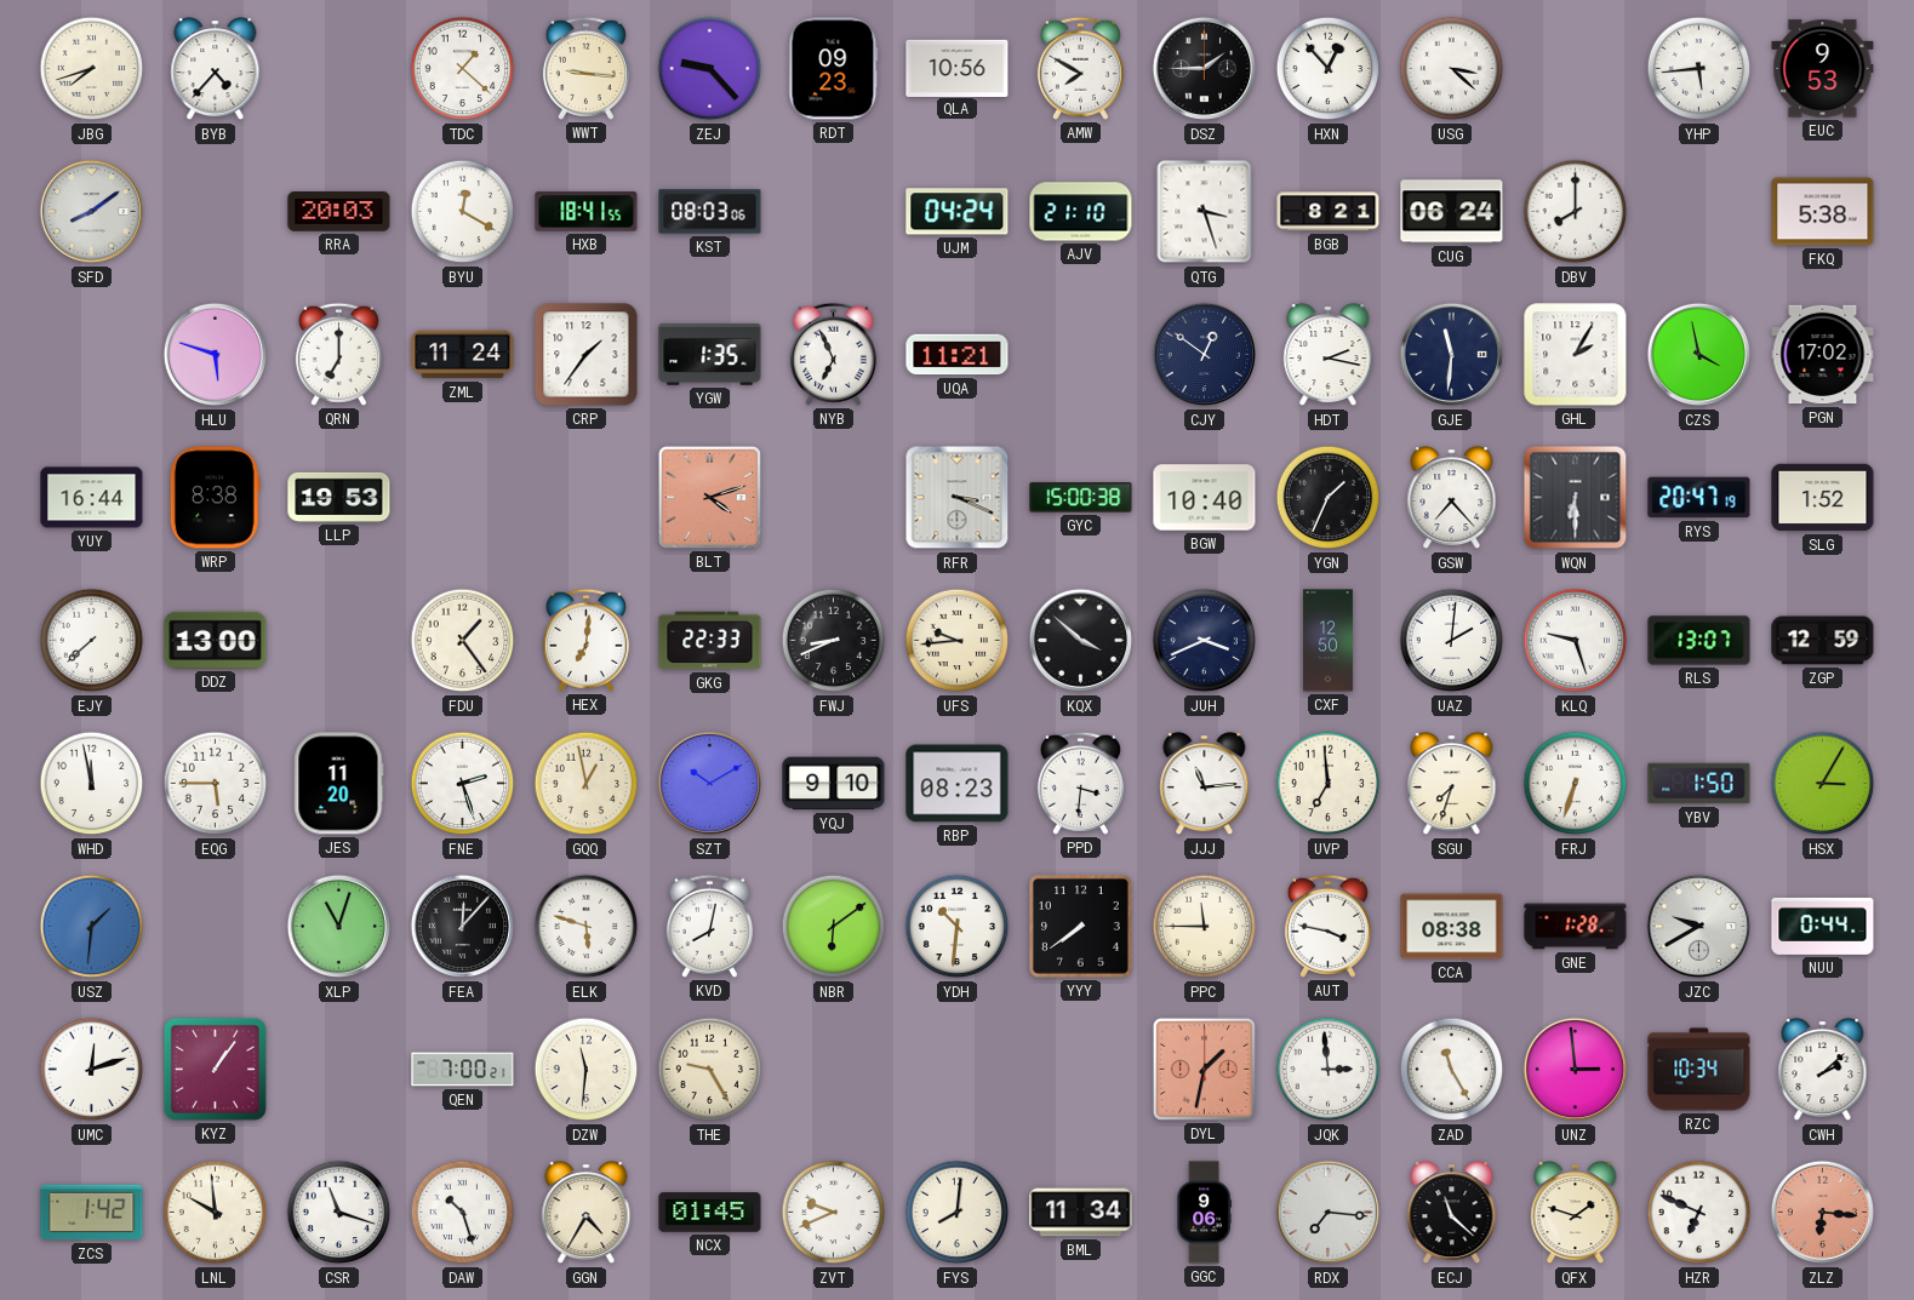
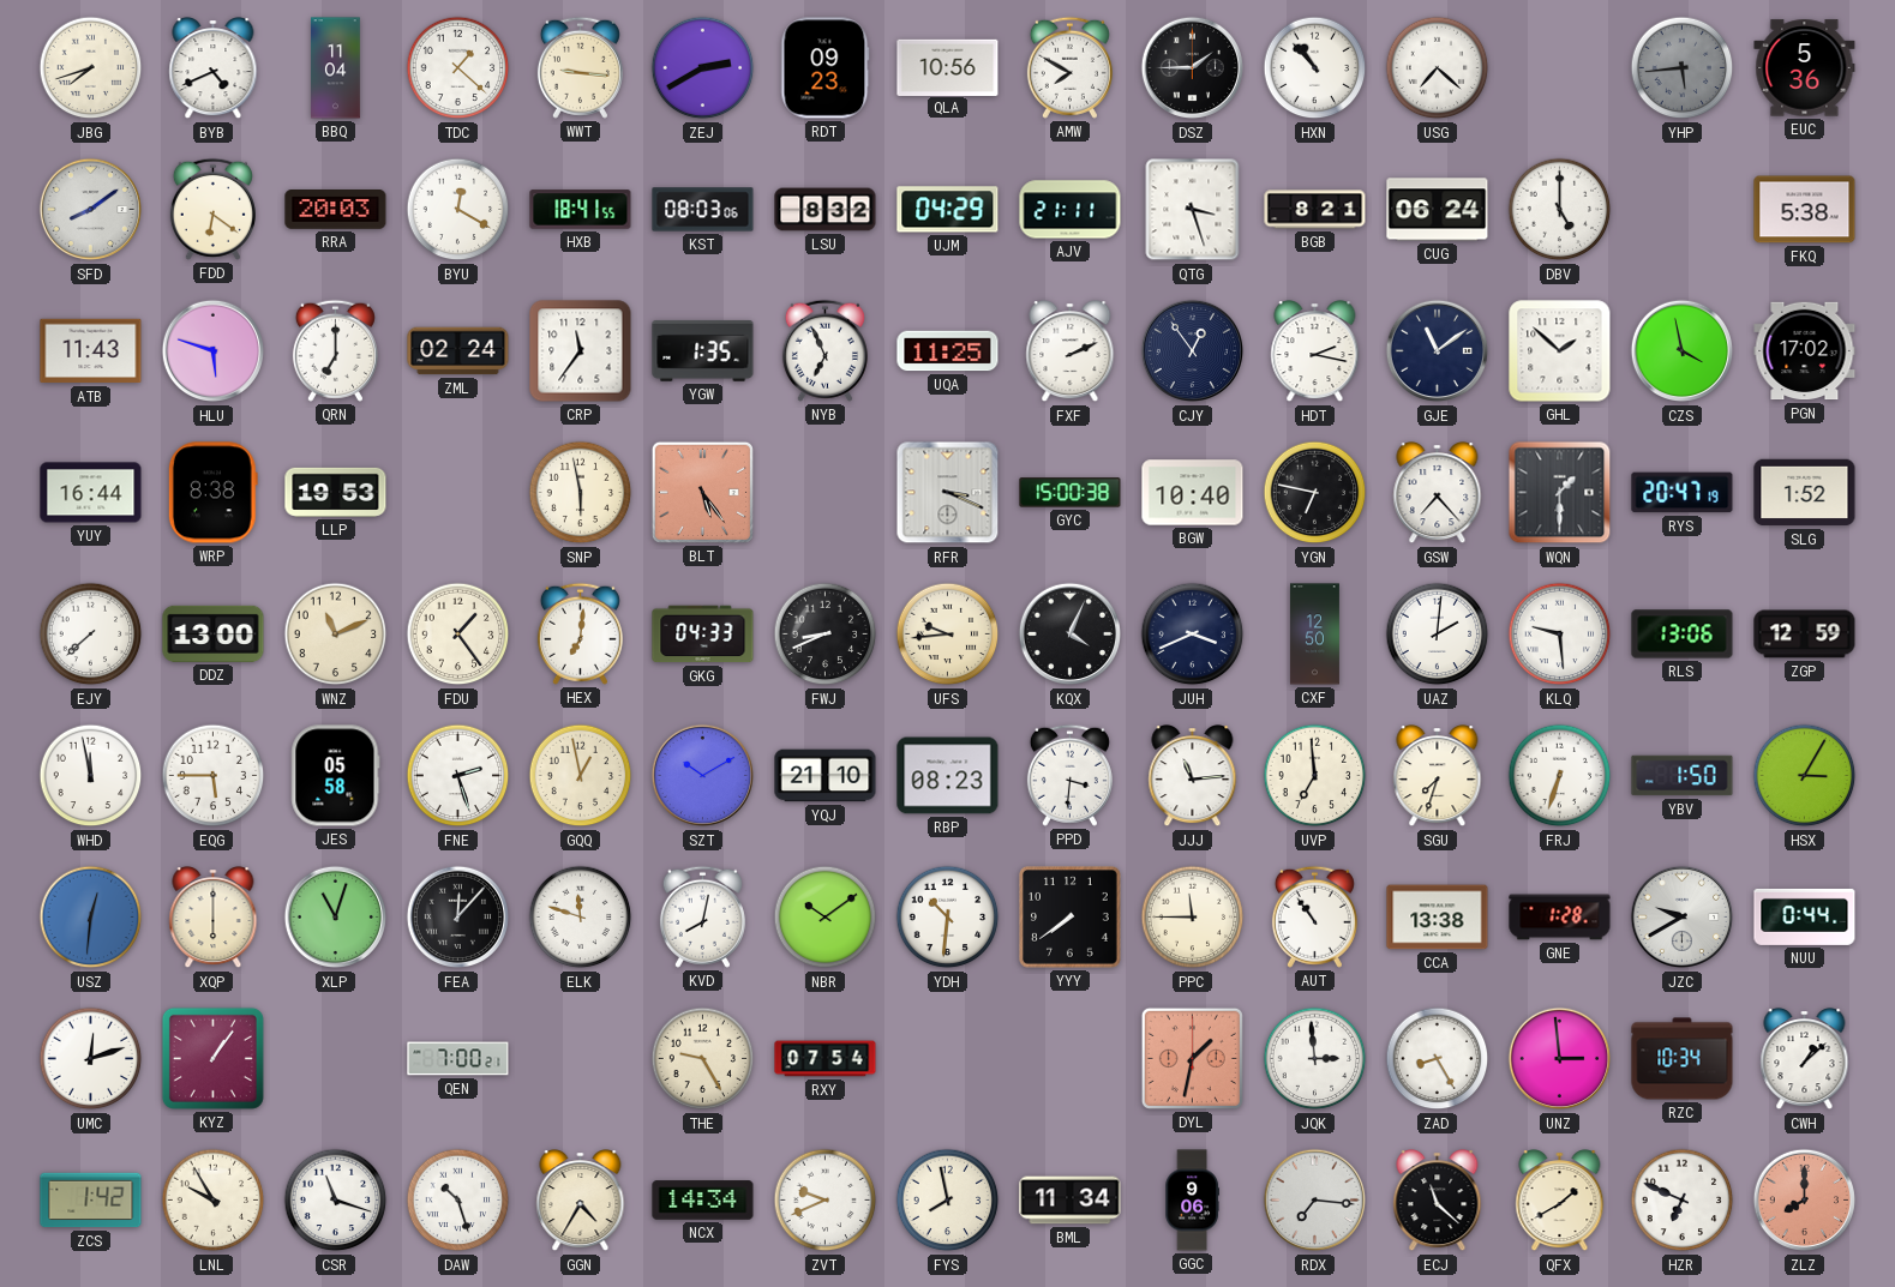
BYB: 4:37 -> 4:41 (214, 68)
BBQ: none -> 11:04 (336, 68)
ZEJ: 9:23 -> 2:40 (703, 68)
HXN: 12:53 -> 10:53 (1315, 68)
USG: 3:22 -> 7:22 (1438, 68)
YHP dial: white -> grey (1683, 68)
EUC: 9:53 -> 5:36 (1805, 68)
FDD: none -> 6:21 (212, 209)
LSU: none -> 8:32 (826, 210)
UJM: 04:24 -> 04:29 (948, 210)
AJV: 21:10 -> 21:11 (1071, 210)
DBV: 8:00 -> 5:00 (1560, 210)
ATB: none -> 11:43 (91, 351)
ZML: 11:24 -> 02:24 (458, 351)
CRP: 1:36 -> 11:36 (581, 351)
UQA: 11:21 -> 11:25 (948, 351)
FXF: none -> 2:11 (1071, 351)
CJY: 12:51 -> 12:54 (1193, 351)
GJE: 11:31 -> 11:09 (1438, 351)
GHL: 2:05 -> 1:52 (1560, 351)
SNP: none -> 5:58 (581, 493)
BLT: 4:12 -> 5:24 (702, 492)
YGN: 1:34 -> 6:47 (1315, 493)
WQN: 6:30 -> 1:30 (1560, 493)
WNZ: none -> 11:11 (336, 635)
GKG: 22:33 -> 04:33 (703, 635)
KQX: 3:52 -> 4:04 (1071, 635)
KLQ: 9:27 -> 9:29 (1560, 635)
RLS: 13:07 -> 13:06 (1683, 635)
JES: 11:20 -> 05:58 (336, 776)
YQJ: 9:10 -> 21:10 (826, 776)
USZ: 1:31 -> 12:31 (91, 918)
XQP: none -> 6:00 (214, 918)
ELK: 5:48 -> 11:48 (581, 918)
NBR: 6:09 -> 10:09 (826, 918)
AUT: 3:47 -> 10:54 (1314, 916)
CCA: 08:38 -> 13:38 (1438, 918)
DZW: 11:31 -> none (587, 1070)
RXY: none -> 07:54 (826, 1059)
ZAD: 11:25 -> 8:25 (1438, 1059)
CWH: 2:08 -> 1:08 (1805, 1059)
LNL: 9:59 -> 9:55 (214, 1201)
NCX: 01:45 -> 14:34 (703, 1201)
FYS: 8:01 -> 7:58 (948, 1201)
QFX: 1:48 -> 1:40 (1560, 1201)
ZLZ: 6:16 -> 8:00 (1805, 1201)
